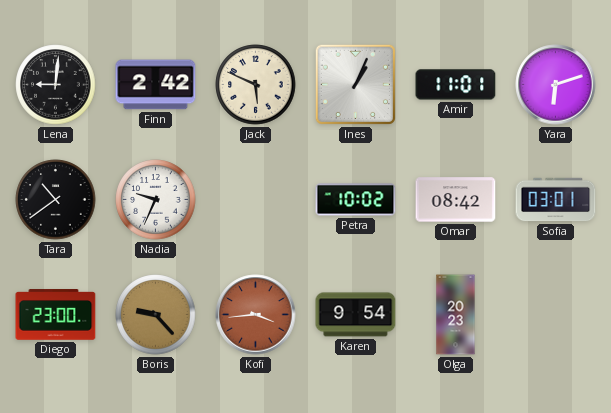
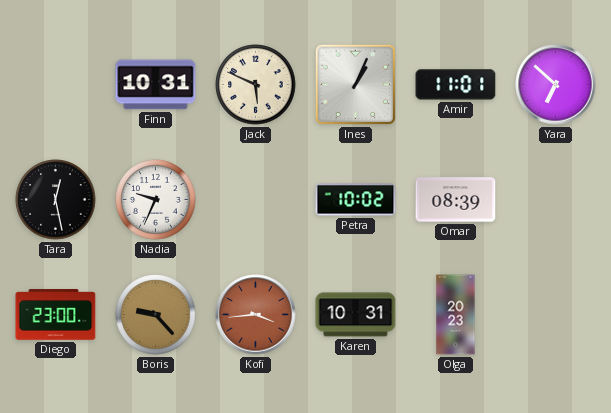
Lena: 9:01 -> none (56, 85)
Finn: 2:42 -> 10:31 (156, 85)
Yara: 6:12 -> 6:52 (556, 85)
Tara: 10:39 -> 12:28 (56, 200)
Omar: 08:42 -> 08:39 (456, 200)
Sofia: 03:01 -> none (556, 200)
Karen: 9:54 -> 10:31 (356, 315)
